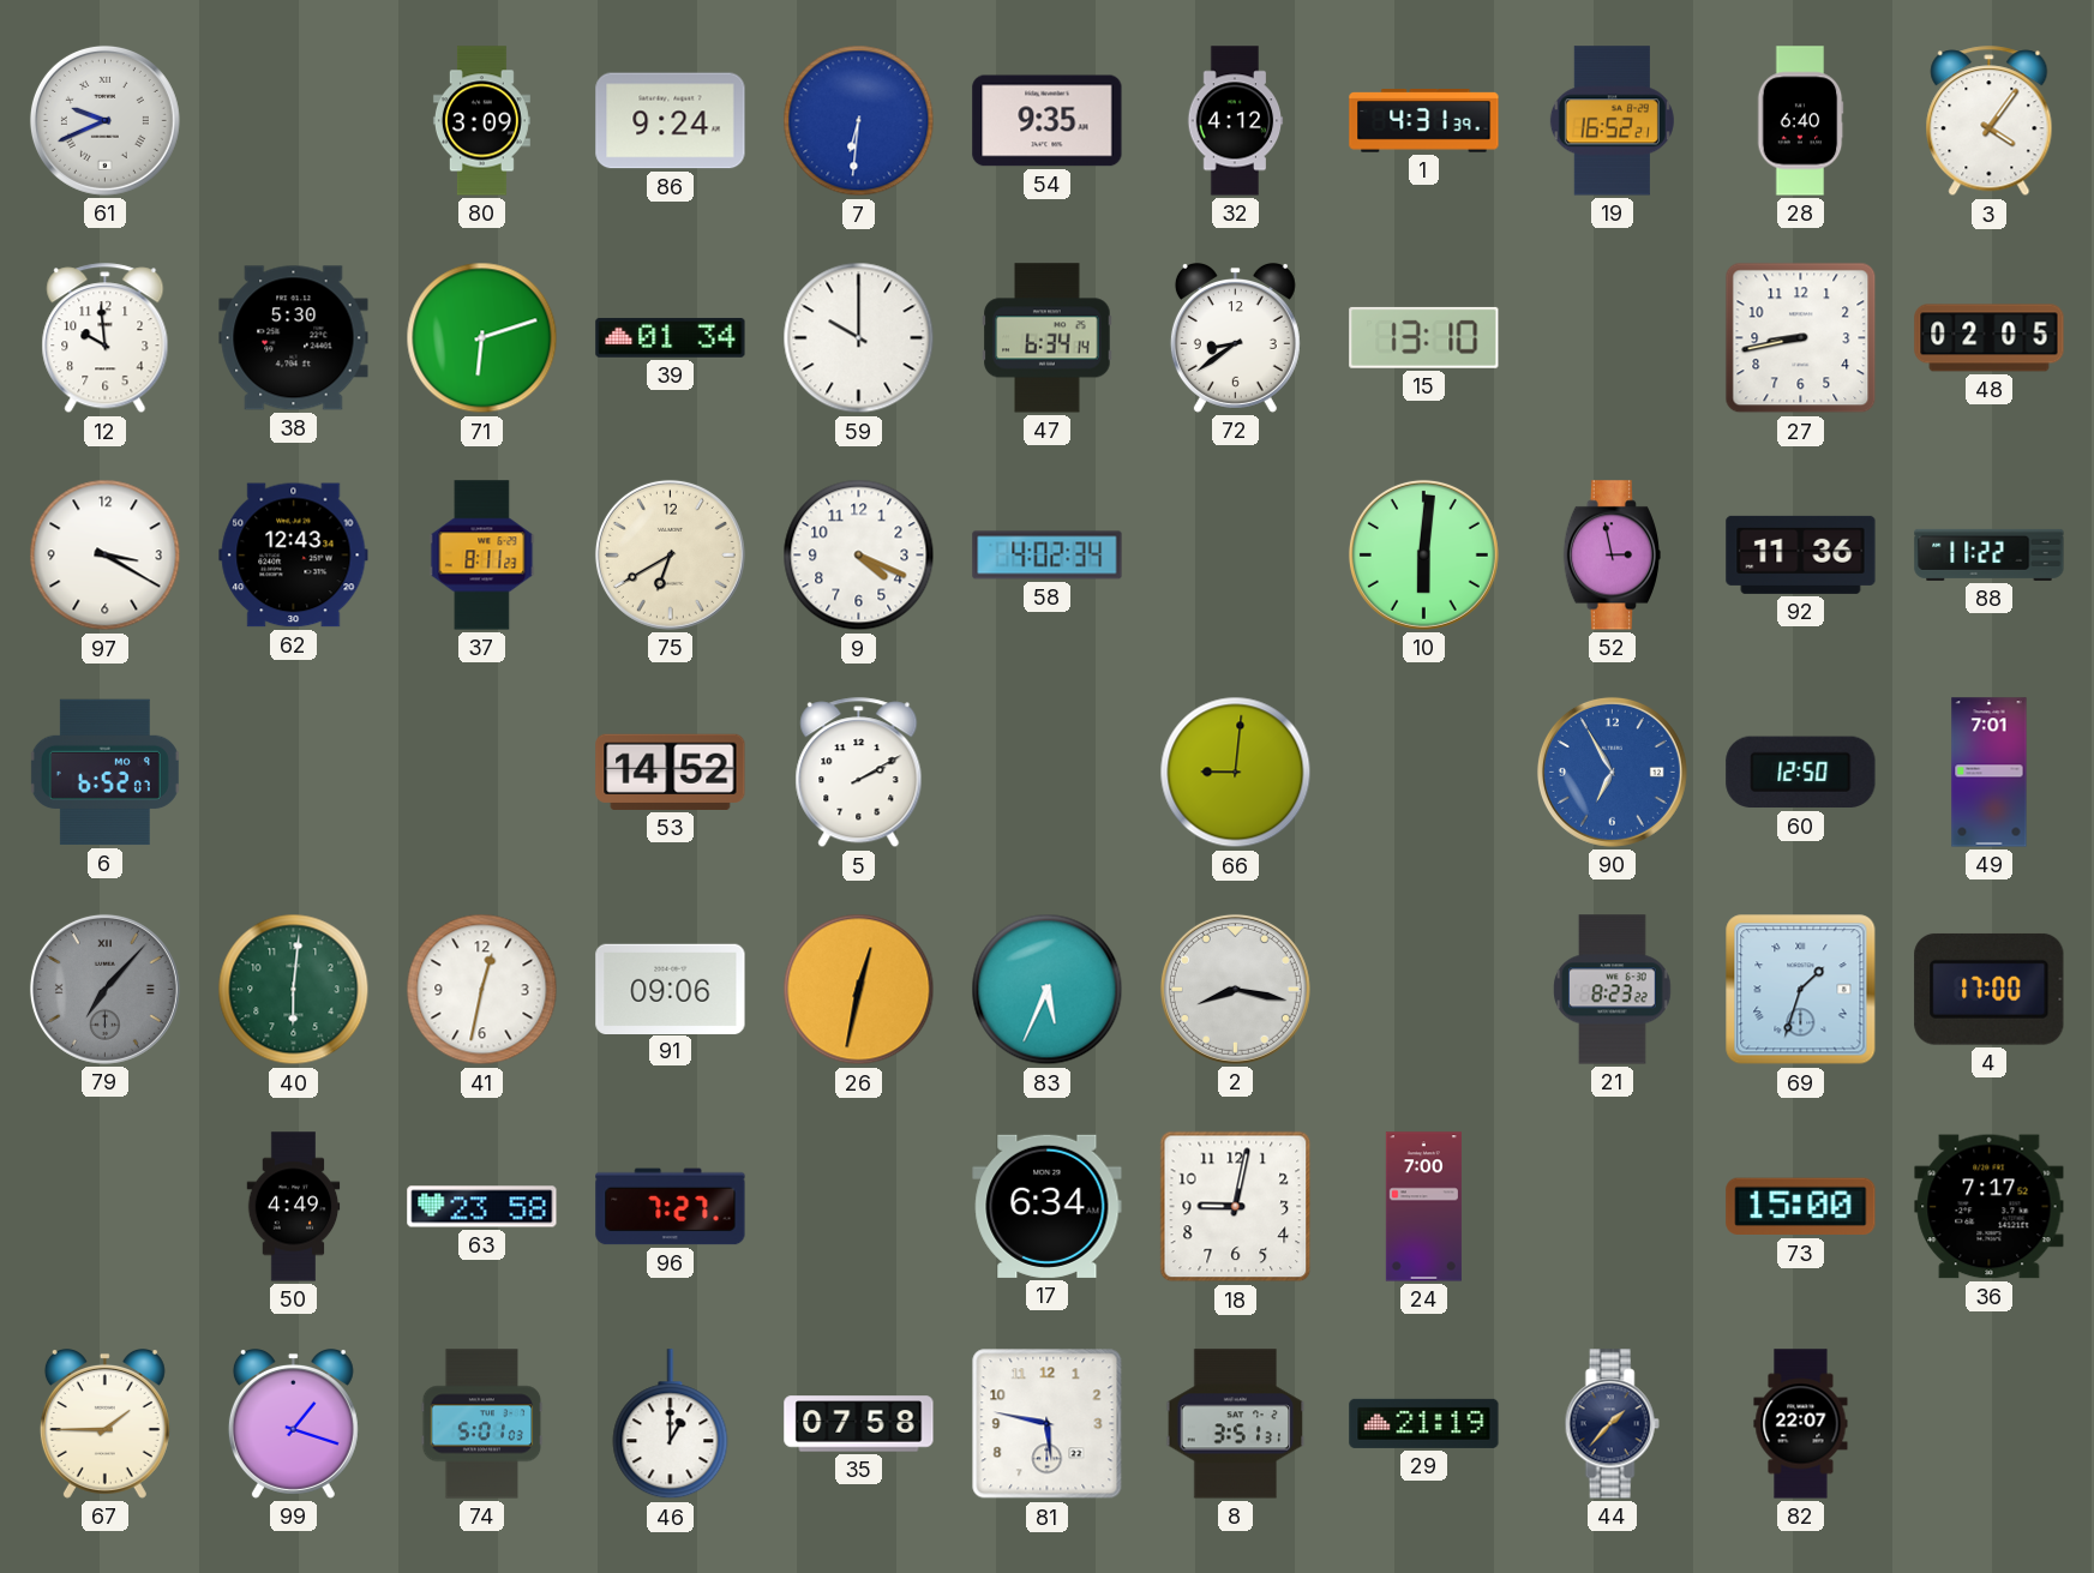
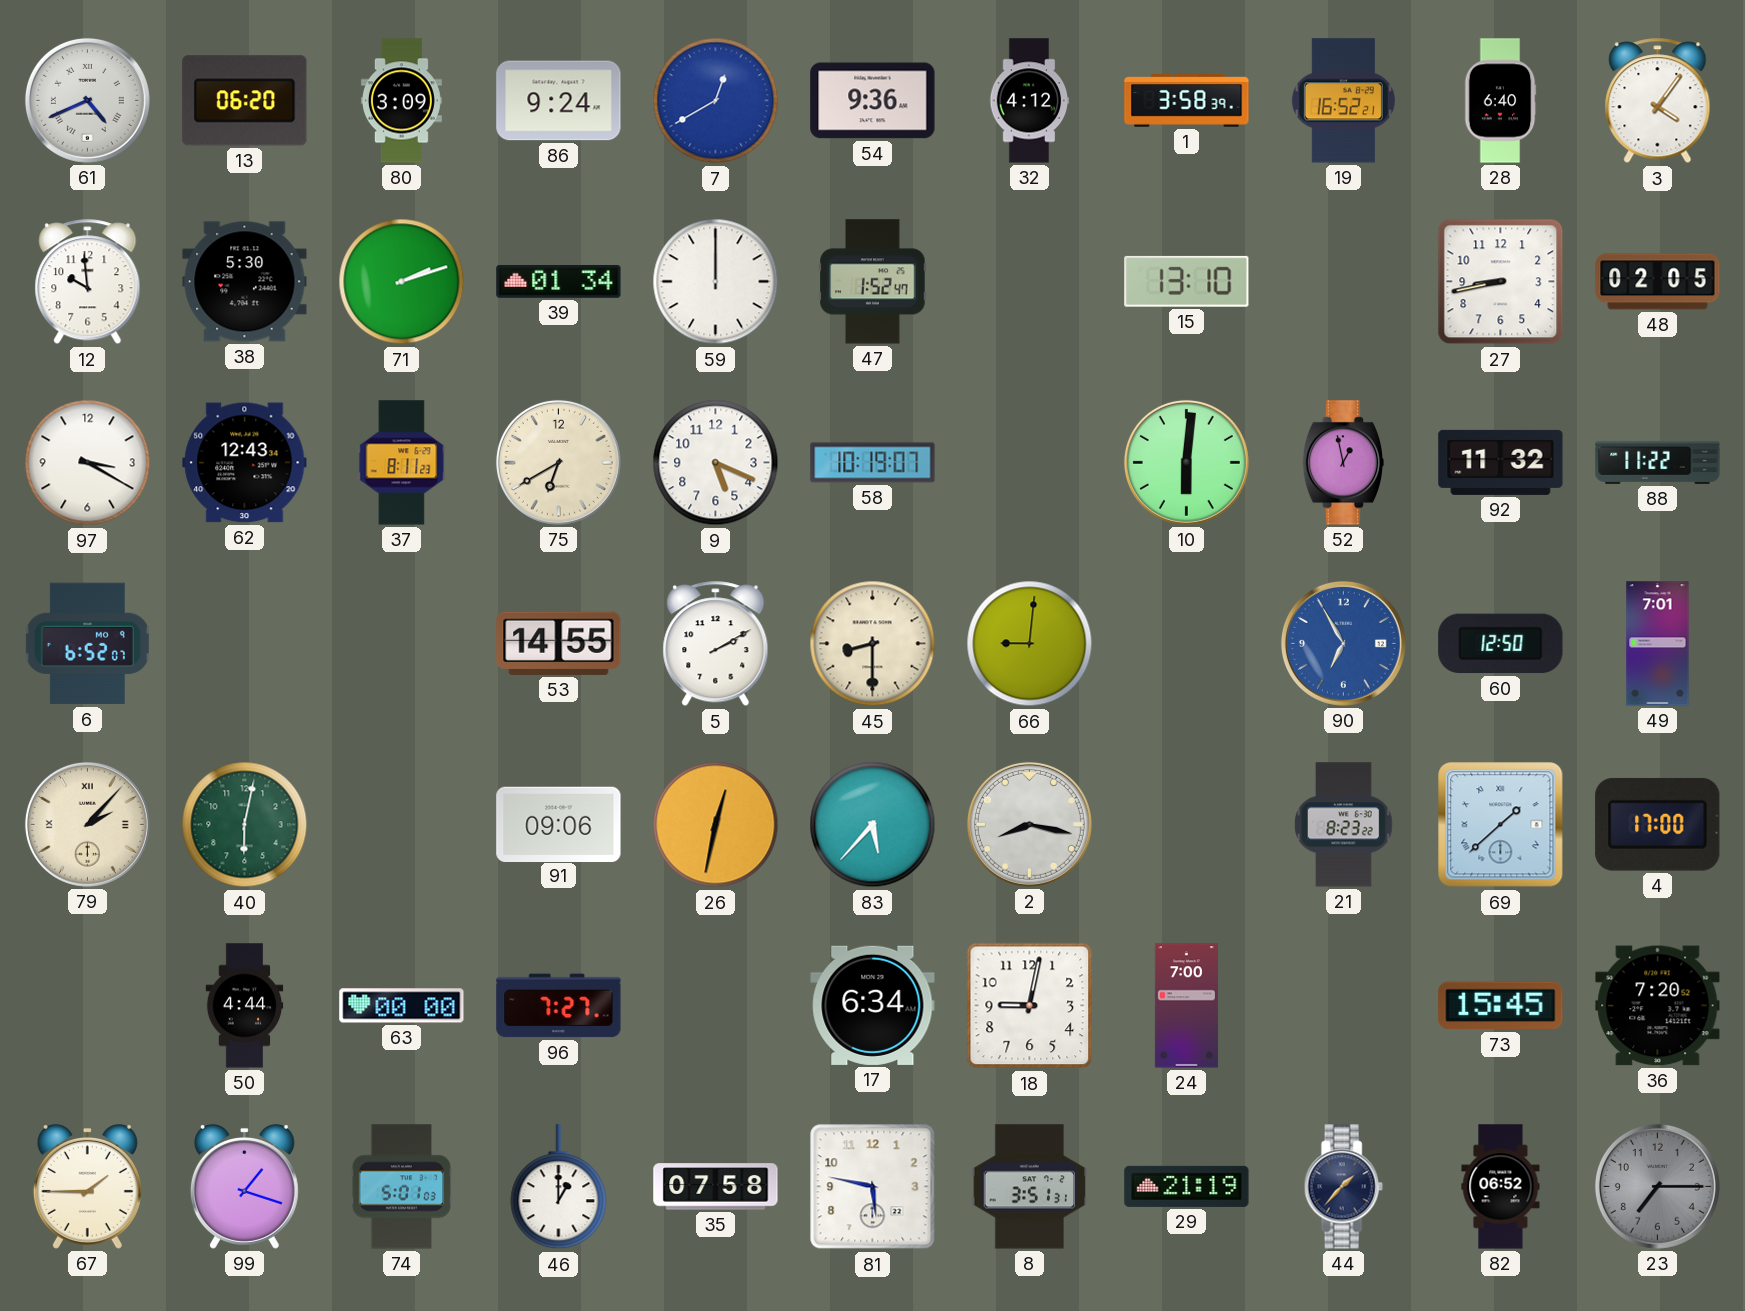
61: 9:41 -> 4:41 (87, 100)
13: none -> 06:20 (245, 101)
7: 6:31 -> 12:40 (716, 101)
54: 9:35 -> 9:36 (873, 101)
1: 4:31 -> 3:58 (1187, 101)
71: 6:12 -> 2:12 (402, 282)
59: 10:00 -> 12:00 (716, 282)
47: 6:34 -> 1:52 (873, 282)
72: 8:39 -> none (1235, 338)
9: 4:19 -> 5:19 (716, 463)
58: 4:02 -> 10:19 (873, 463)
52: 2:58 -> 12:58 (1343, 463)
92: 11:36 -> 11:32 (1501, 462)
53: 14:52 -> 14:55 (559, 643)
45: none -> 8:30 (873, 644)
79: 7:07 -> 2:07 (87, 824)
79 dial: grey -> cream (87, 824)
40: 6:01 -> 6:02 (245, 825)
41: 12:32 -> none (482, 990)
83: 5:34 -> 5:37 (873, 825)
69: 1:33 -> 1:38 (1501, 825)
50: 4:49 -> 4:44 (245, 1006)
63: 23:58 -> 00:00 (402, 1006)
73: 15:00 -> 15:45 (1501, 1006)
36: 7:17 -> 7:20 (1658, 1006)
82: 22:07 -> 06:52 (1501, 1187)
23: none -> 7:15 (1657, 1186)
